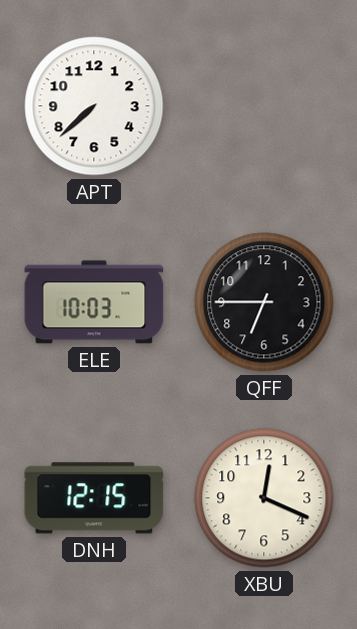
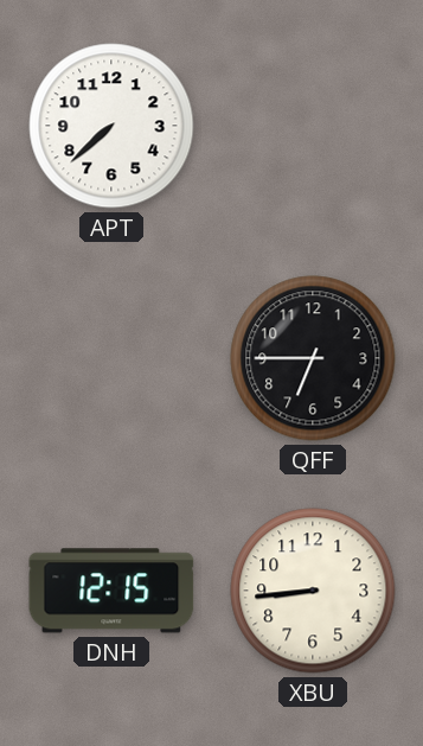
ELE: 10:03 -> none (94, 302)
XBU: 12:19 -> 8:44 (313, 591)
